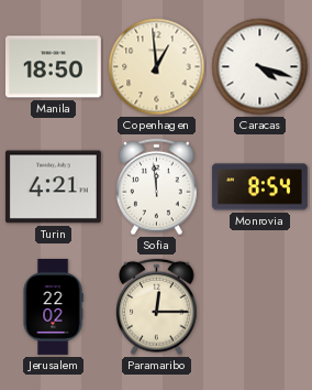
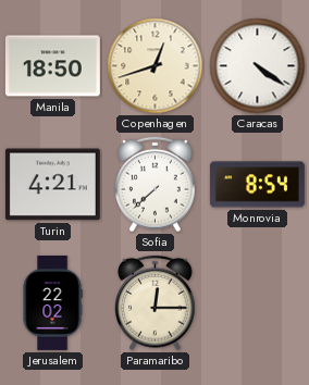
Copenhagen: 12:59 -> 12:42 (156, 66)
Caracas: 4:18 -> 4:21 (258, 66)
Sofia: 11:59 -> 7:38 (156, 185)
